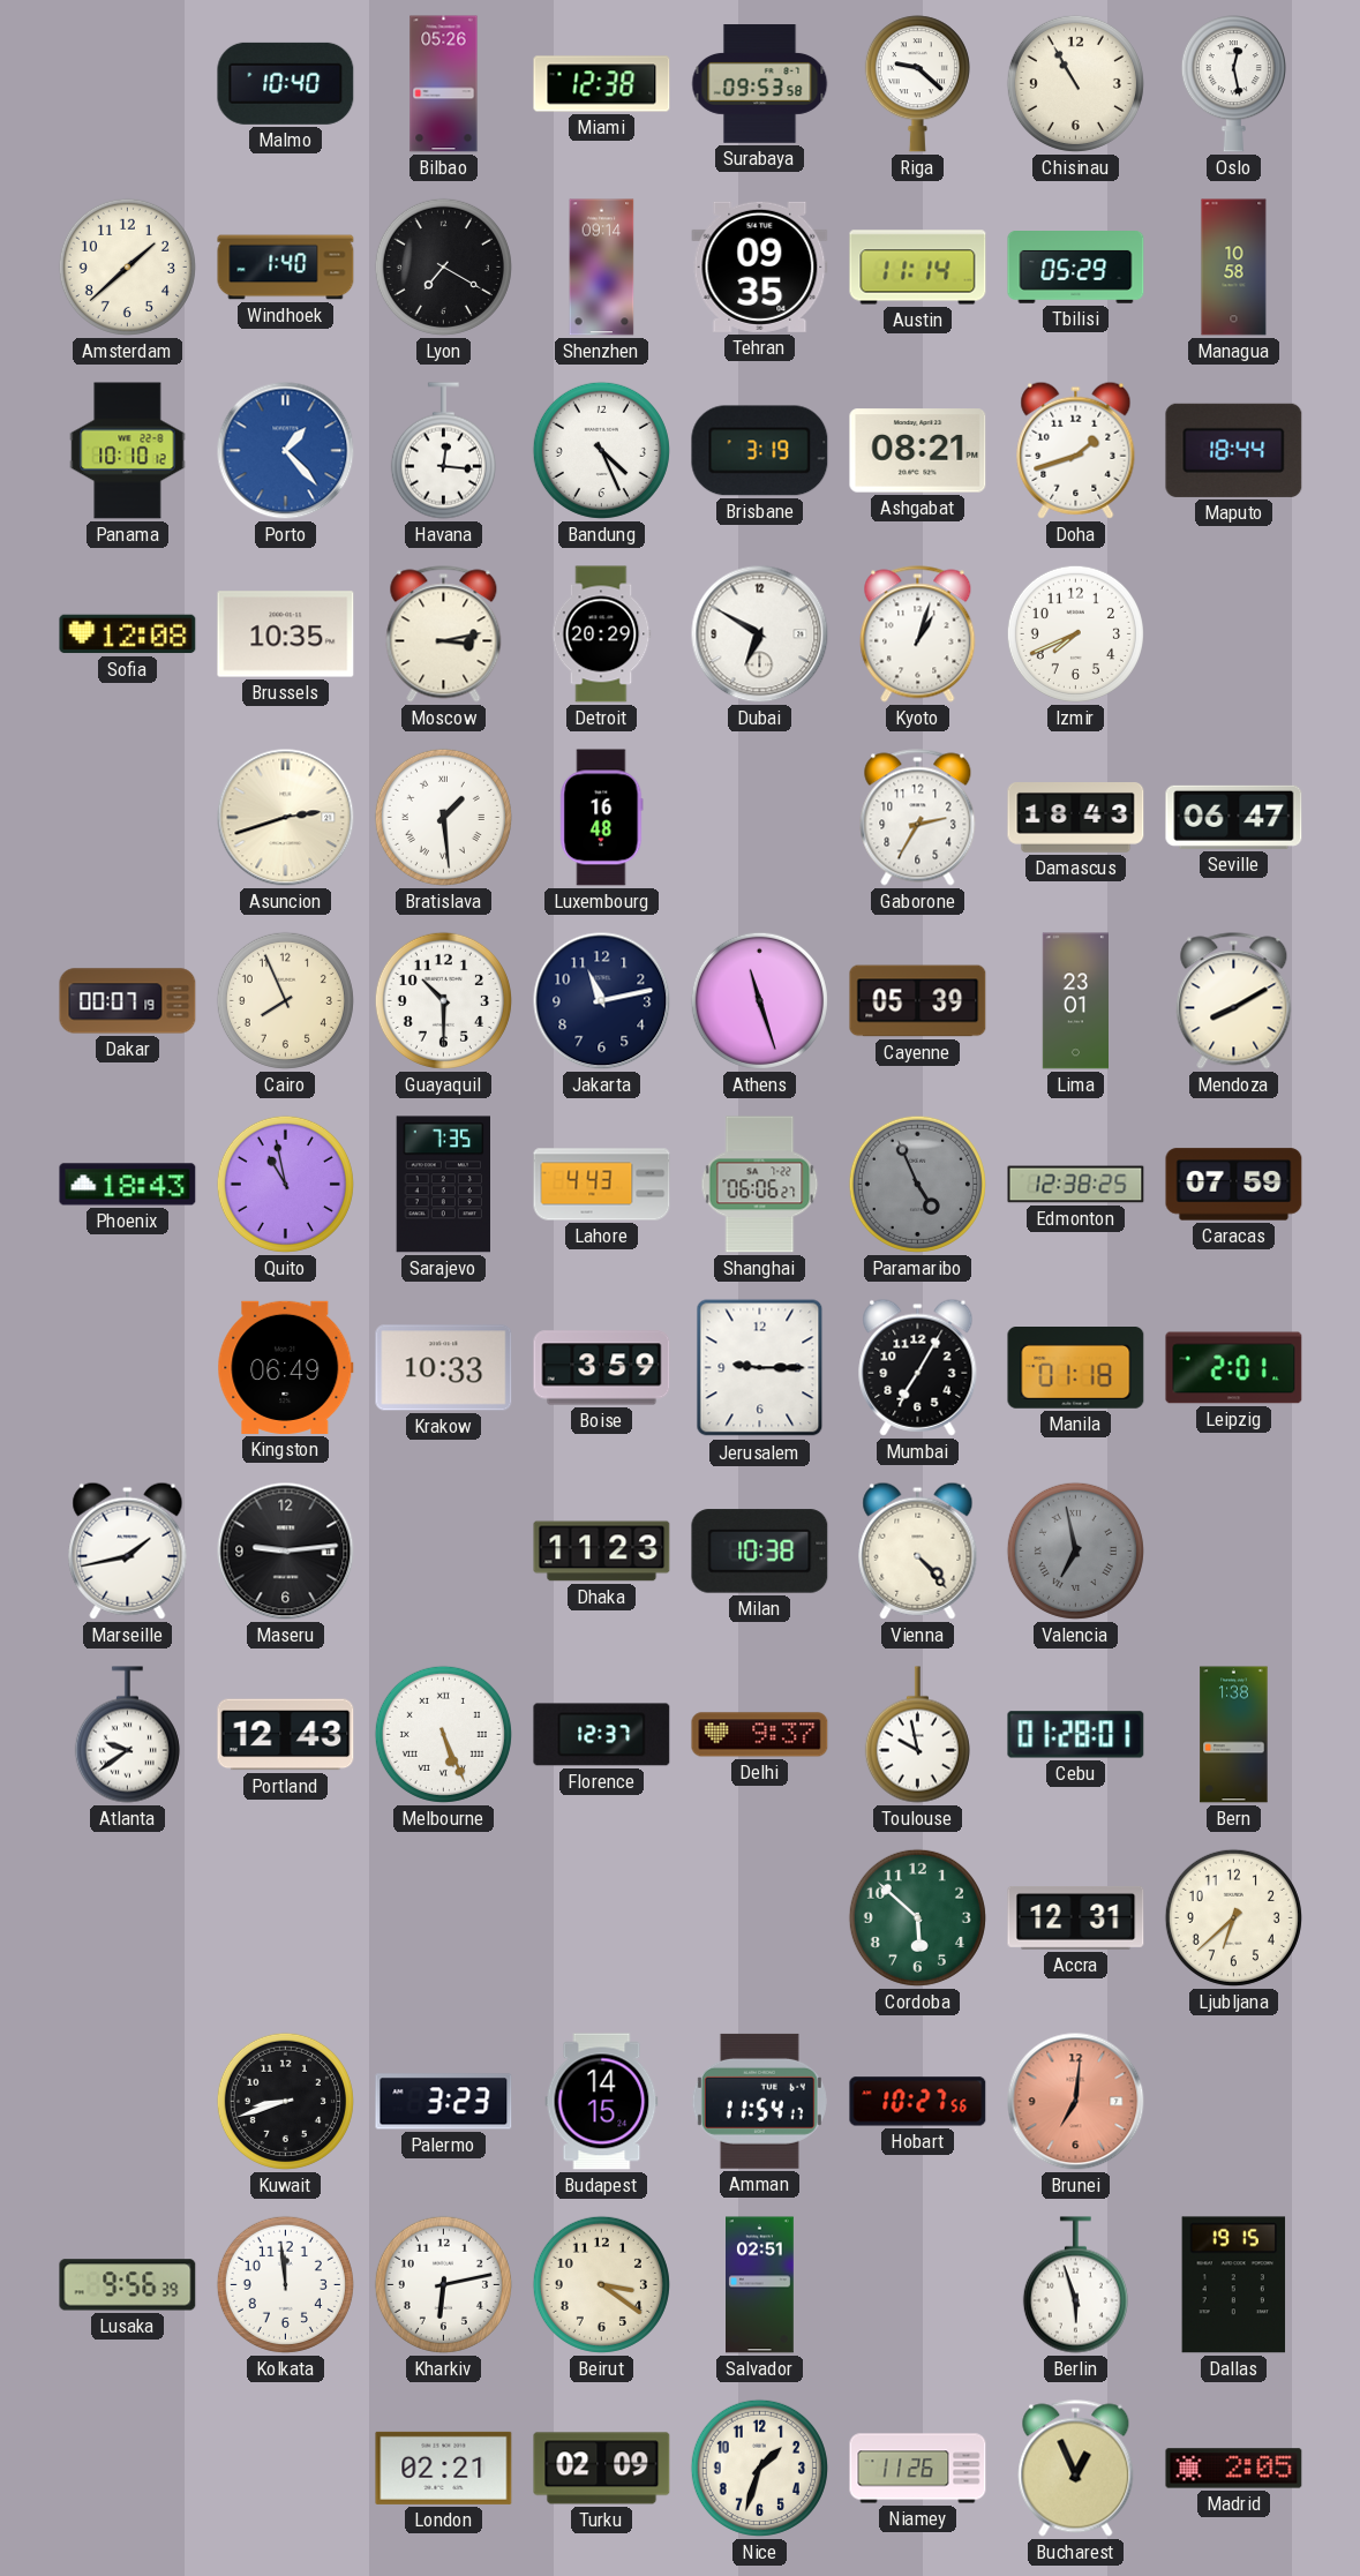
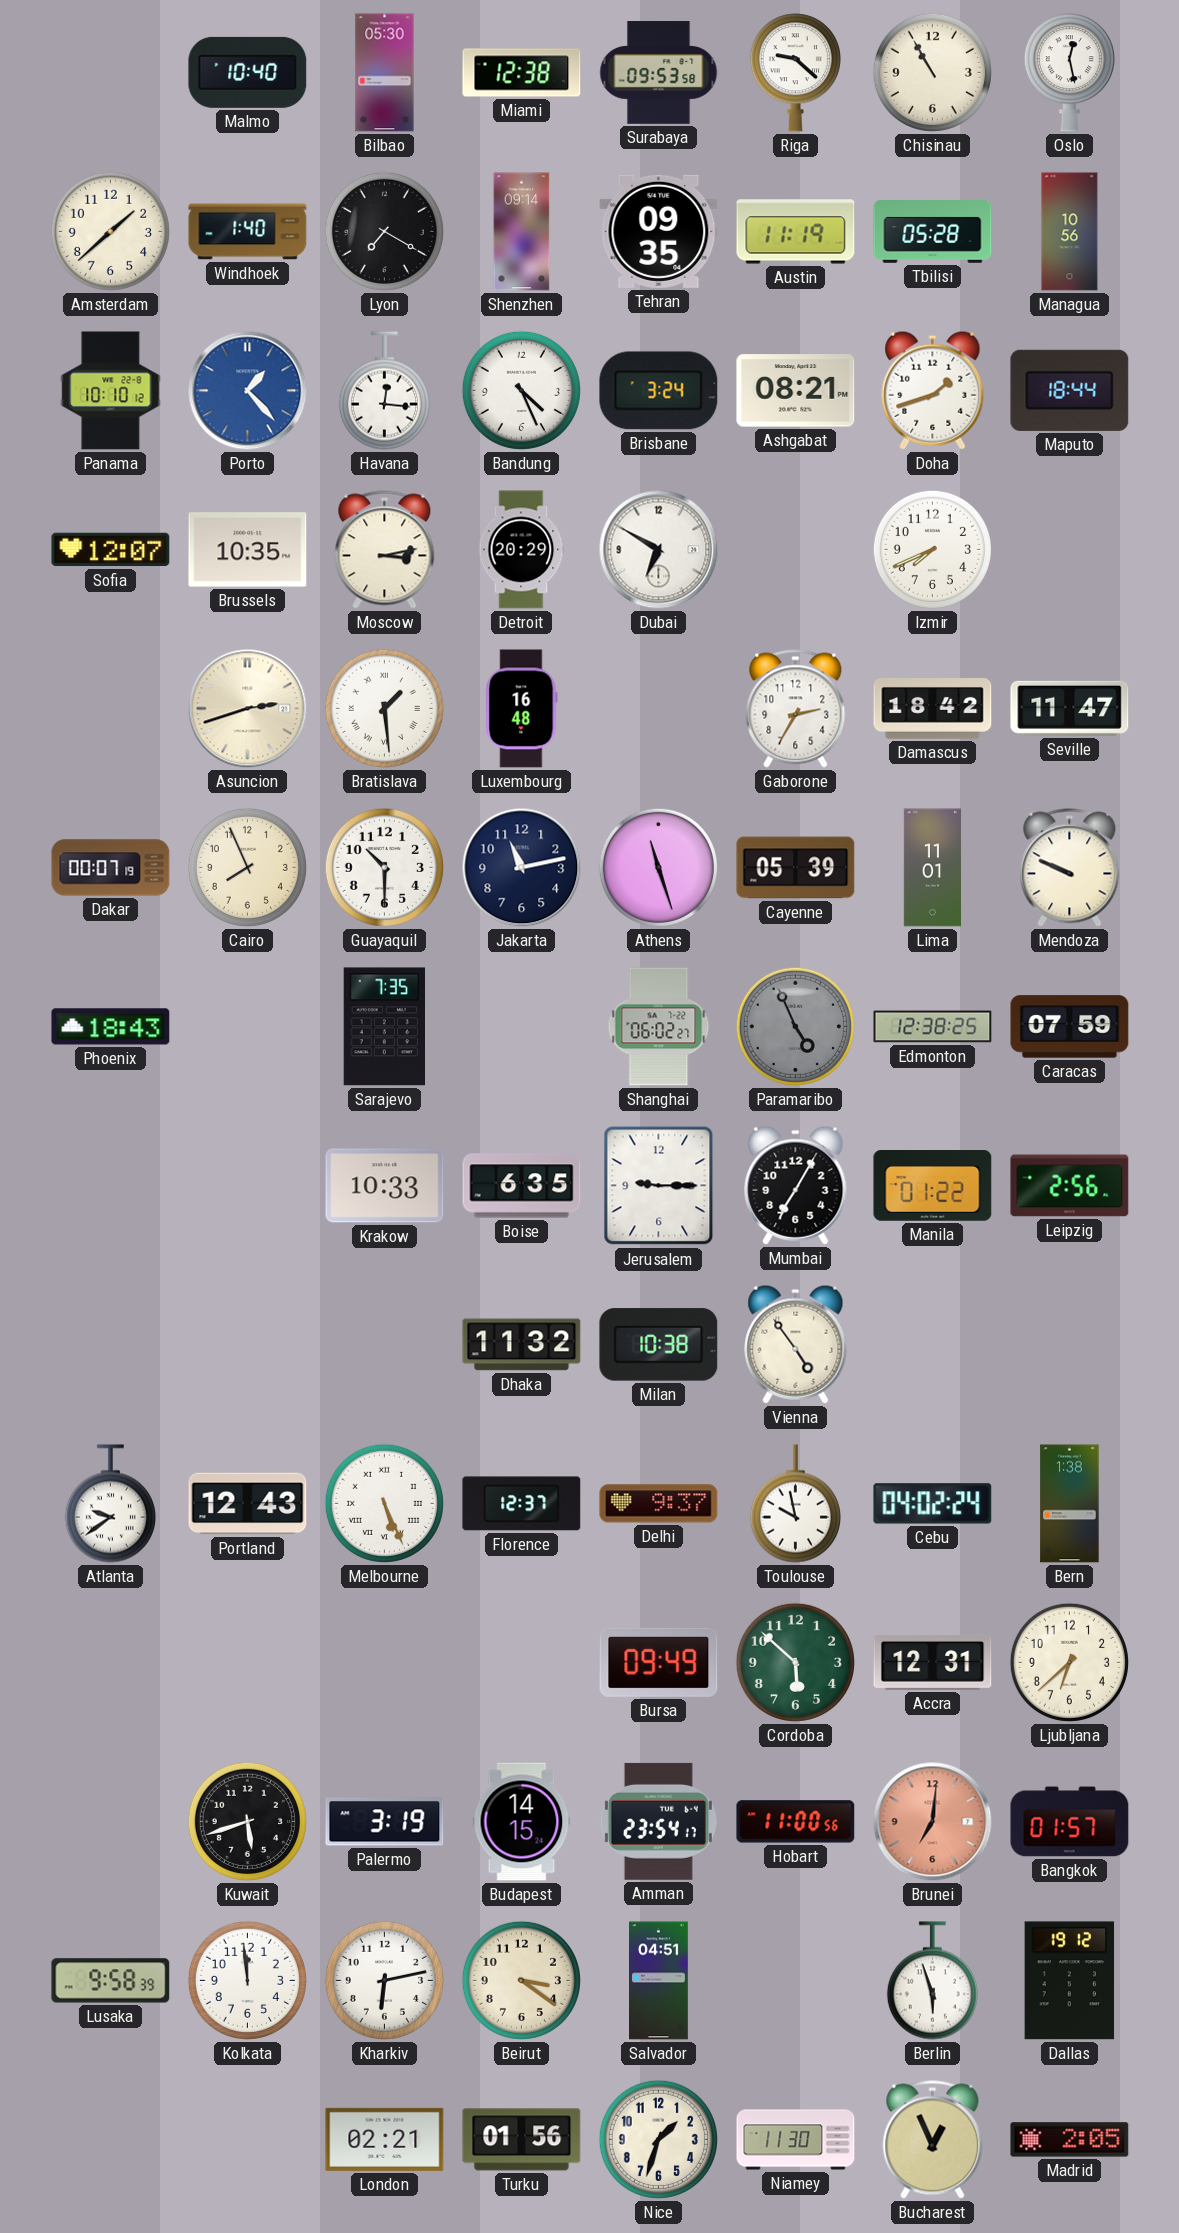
Bilbao: 05:26 -> 05:30 (385, 73)
Austin: 11:14 -> 11:19 (796, 232)
Tbilisi: 05:29 -> 05:28 (933, 232)
Managua: 10:58 -> 10:56 (1070, 232)
Brisbane: 3:19 -> 3:24 (659, 391)
Sofia: 12:08 -> 12:07 (111, 550)
Kyoto: 1:03 -> none (918, 634)
Damascus: 18:43 -> 18:42 (933, 709)
Seville: 06:47 -> 11:47 (1070, 708)
Lima: 23:01 -> 11:01 (932, 868)
Mendoza: 8:10 -> 9:49 (1070, 868)
Quito: 10:58 -> none (285, 1184)
Lahore: 4:43 -> none (602, 1185)
Shanghai: 06:06 -> 06:02 (659, 1027)
Kingston: 06:49 -> none (286, 1367)
Boise: 3:59 -> 6:35 (522, 1186)
Manila: 01:18 -> 01:22 (933, 1186)
Leipzig: 2:01 -> 2:56 (1070, 1186)
Marseille: 1:43 -> none (128, 1550)
Maseru: 9:14 -> none (286, 1552)
Dhaka: 11:23 -> 11:32 (522, 1345)
Vienna: 4:23 -> 4:54 (796, 1344)
Valencia: 6:58 -> none (1075, 1550)
Cebu: 01:28 -> 04:02 (933, 1504)
Bursa: none -> 09:49 (659, 1662)
Kuwait: 8:42 -> 5:42 (247, 1821)
Palermo: 3:23 -> 3:19 (385, 1822)
Amman: 11:54 -> 23:54 (658, 1821)
Hobart: 10:27 -> 11:00 (796, 1822)
Bangkok: none -> 01:57 (1070, 1822)
Lusaka: 9:56 -> 9:58 (111, 1981)
Salvador: 02:51 -> 04:51 (659, 1981)
Dallas: 19:15 -> 19:12 (1070, 1981)
Turku: 02:09 -> 01:56 (522, 2140)
Niamey: 11:26 -> 11:30 (796, 2140)
